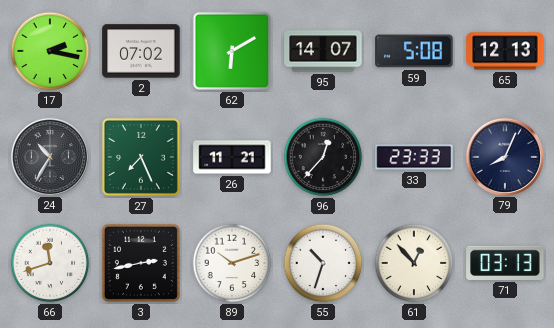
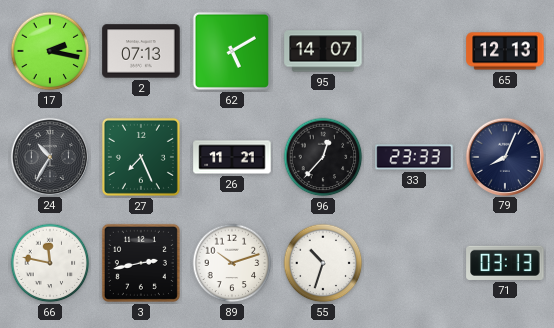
2: 07:02 -> 07:13 (141, 51)
62: 6:10 -> 5:10 (232, 51)
59: 5:08 -> none (414, 51)
66: 11:42 -> 11:47 (50, 263)
61: 12:53 -> none (414, 263)
